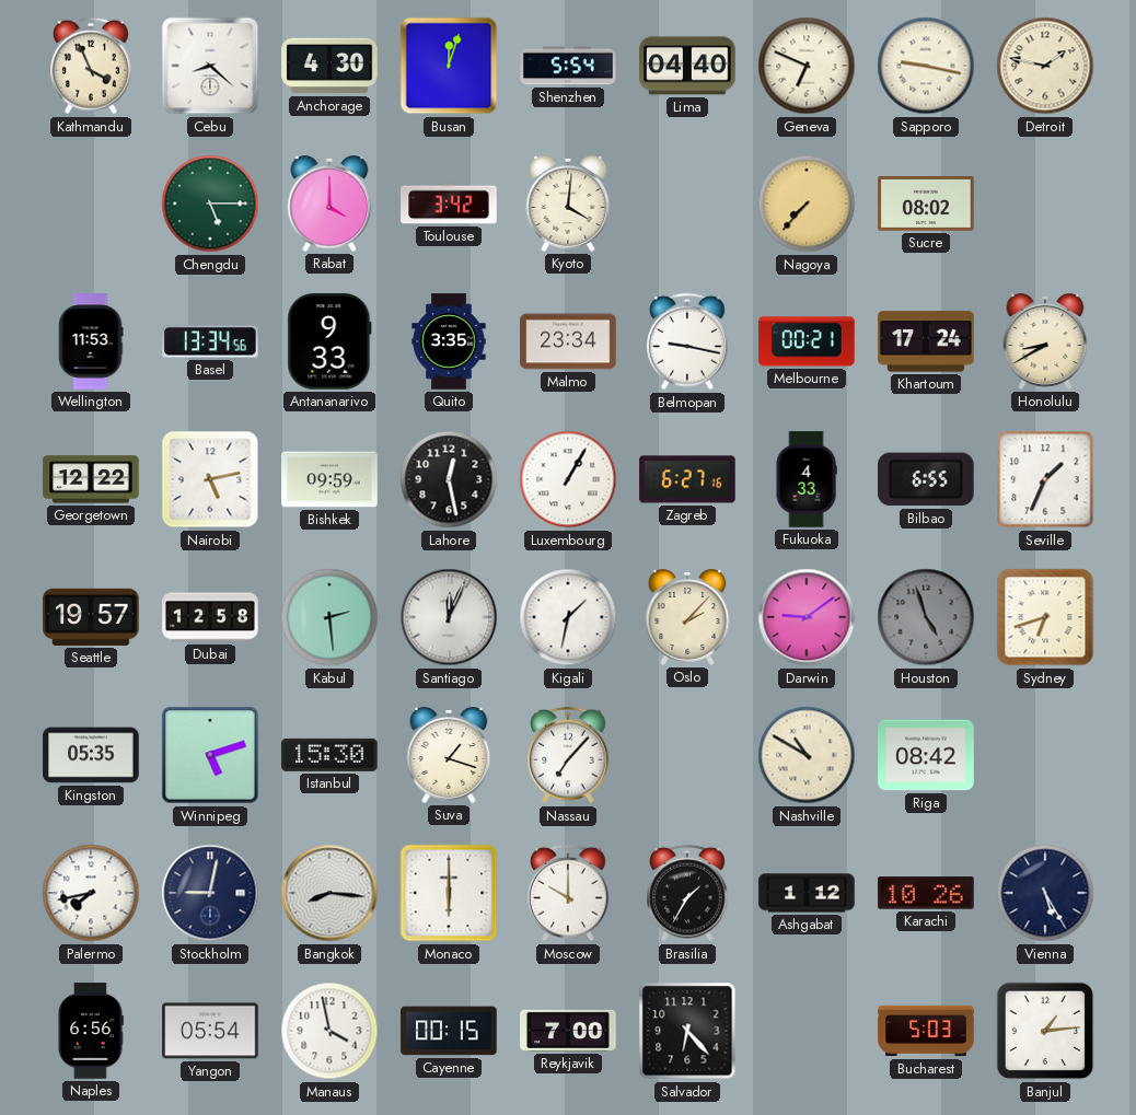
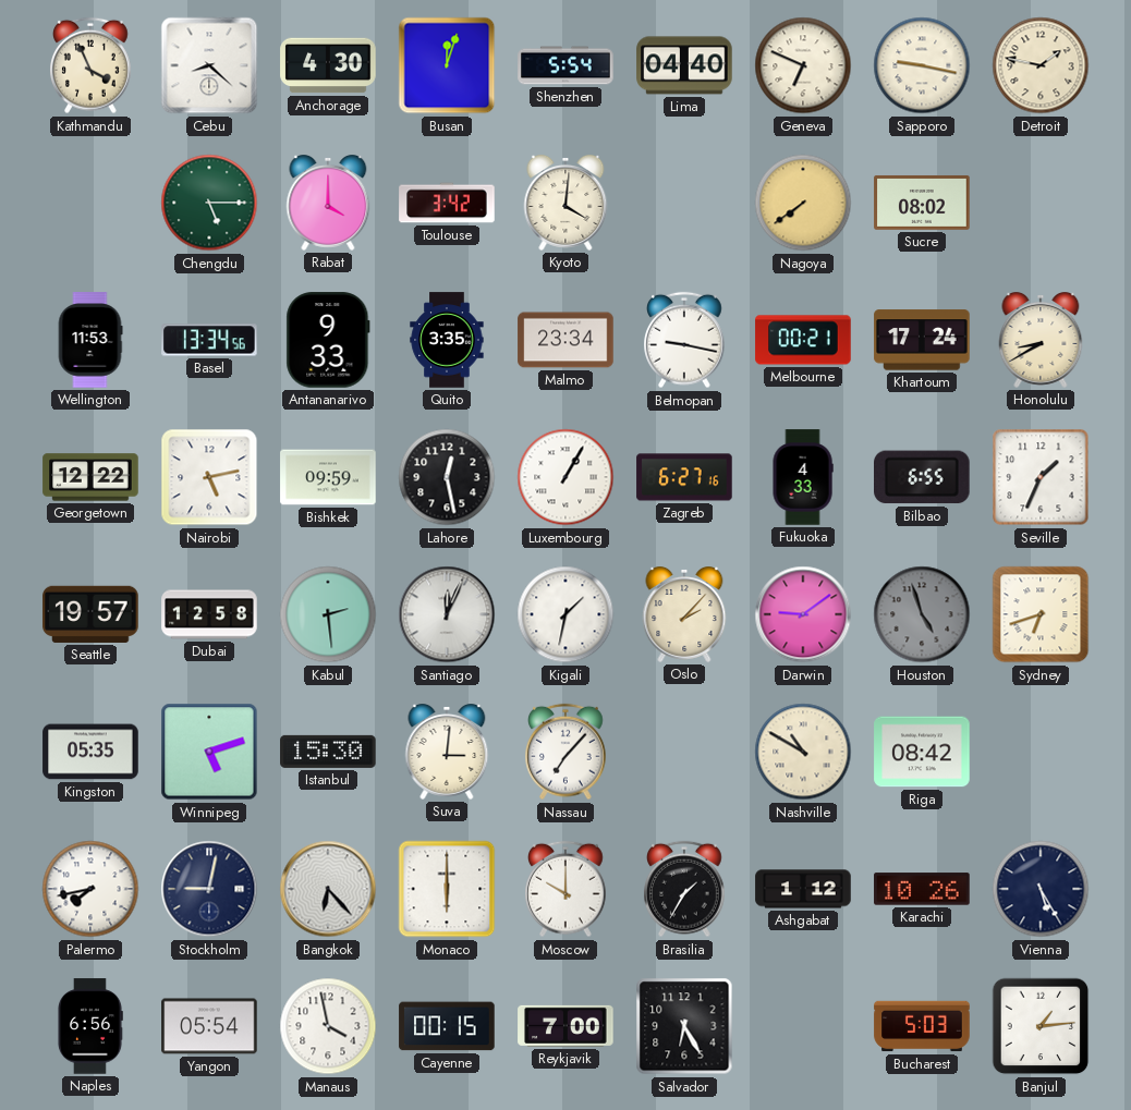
Nagoya: 7:37 -> 7:39 (803, 203)
Suva: 1:18 -> 3:01 (447, 753)
Bangkok: 8:16 -> 6:23 (328, 889)
Salvador: 6:23 -> 6:25 (684, 1026)
